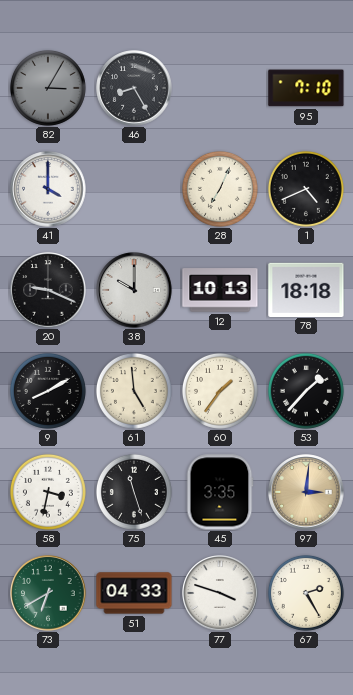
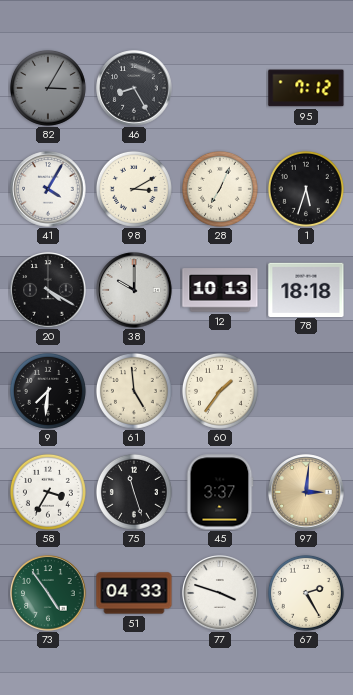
95: 7:10 -> 7:12 (306, 88)
41: 4:00 -> 4:05 (48, 189)
98: none -> 3:10 (134, 189)
1: 4:41 -> 5:33 (306, 189)
20: 9:19 -> 4:20 (48, 290)
9: 8:10 -> 7:31 (48, 391)
53: 1:37 -> none (306, 391)
58: 3:32 -> 3:35 (48, 492)
45: 3:35 -> 3:37 (220, 492)
73: 6:40 -> 4:54 (48, 593)
